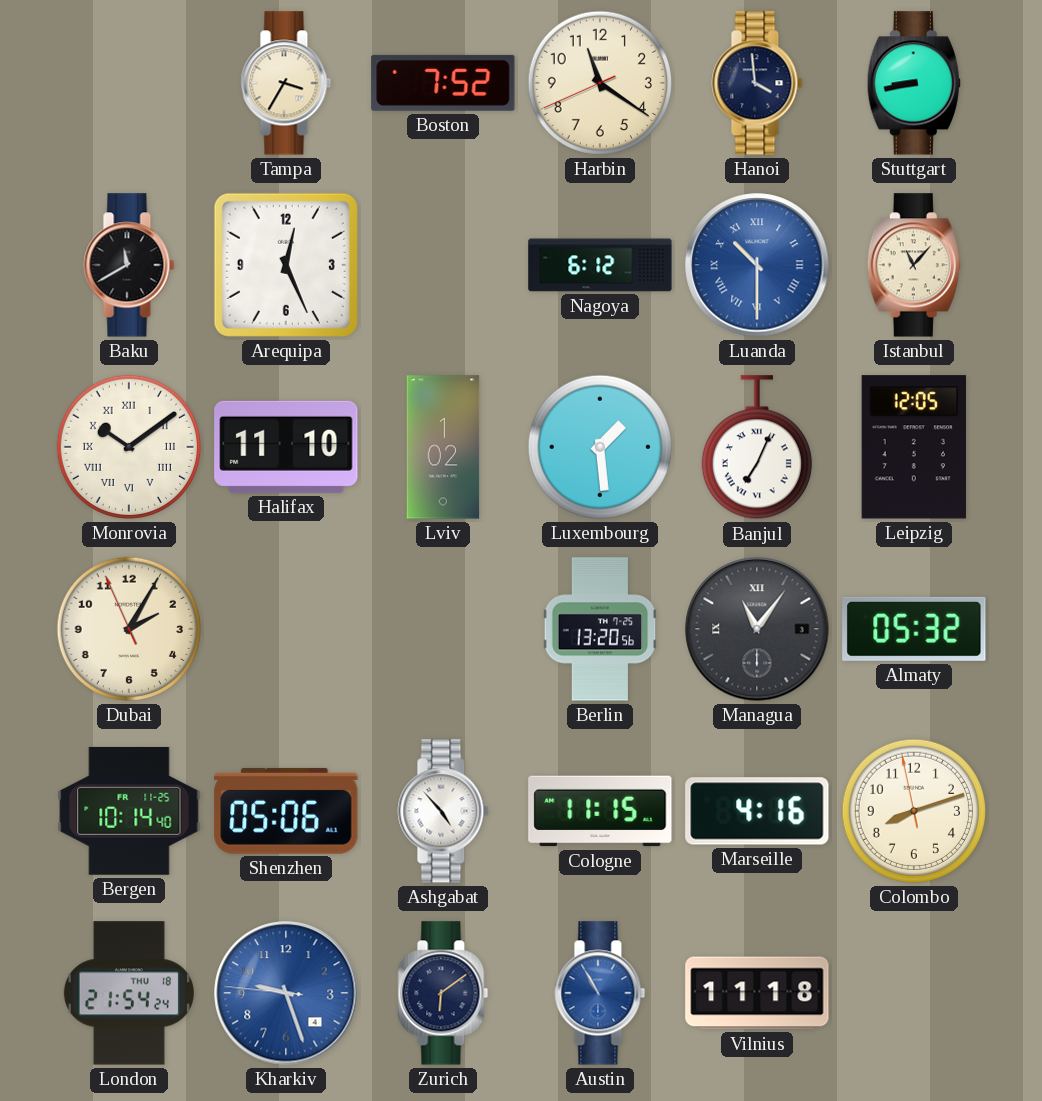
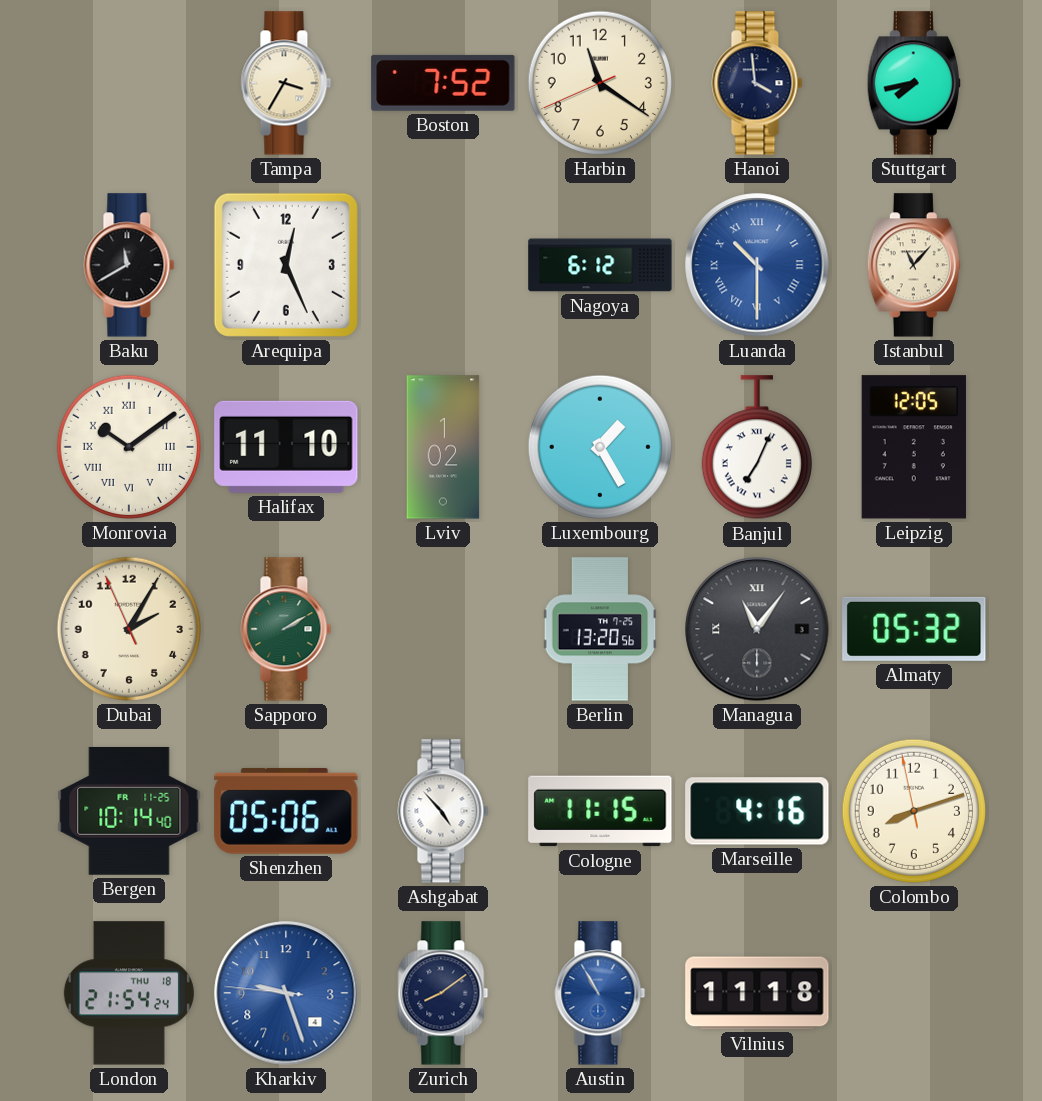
Stuttgart: 8:43 -> 7:43 (914, 83)
Luxembourg: 1:29 -> 1:25 (600, 447)
Sapporo: none -> 2:10 (286, 629)
Zurich: 6:09 -> 8:09 (443, 993)
